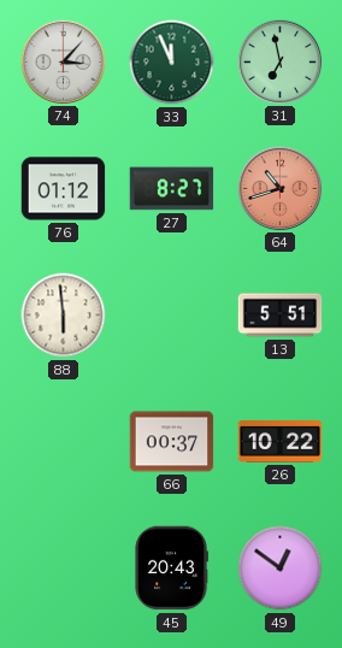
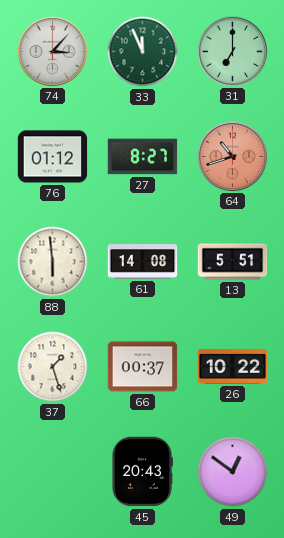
31: 6:58 -> 7:00 (232, 51)
61: none -> 14:08 (143, 262)
37: none -> 1:27 (53, 367)
